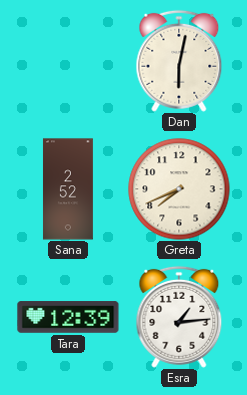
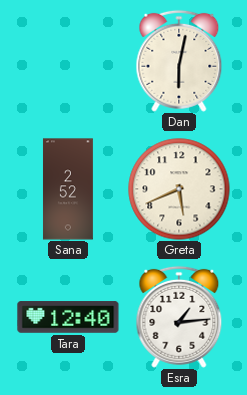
Greta: 7:41 -> 5:41 (179, 189)
Tara: 12:39 -> 12:40 (68, 317)
